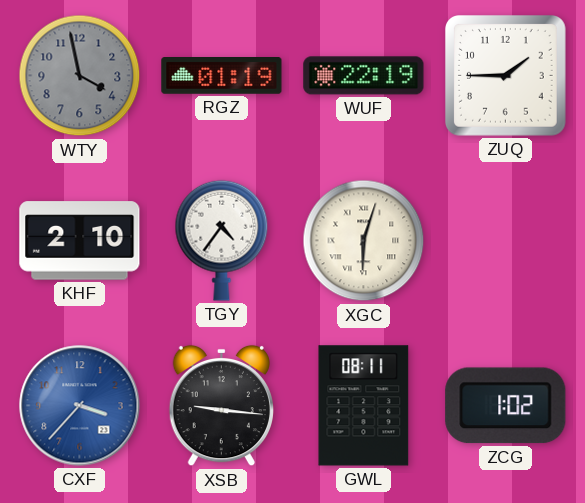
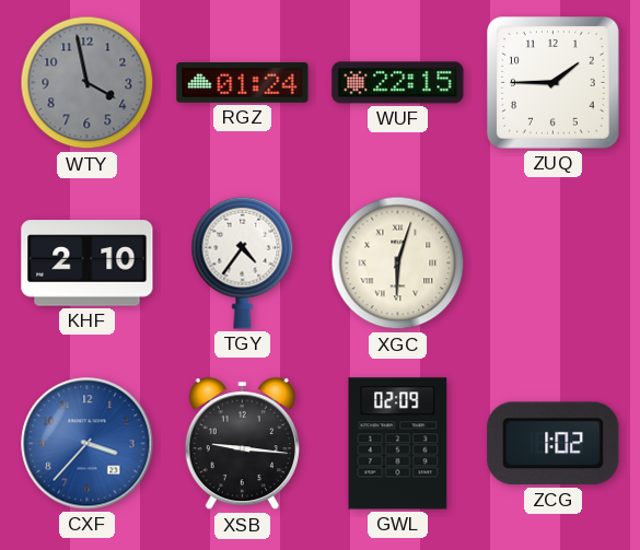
RGZ: 01:19 -> 01:24 (243, 83)
WUF: 22:19 -> 22:15 (398, 83)
GWL: 08:11 -> 02:09 (398, 444)
